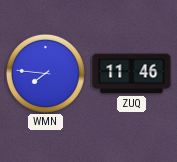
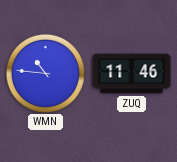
WMN: 7:46 -> 10:46 (45, 73)
